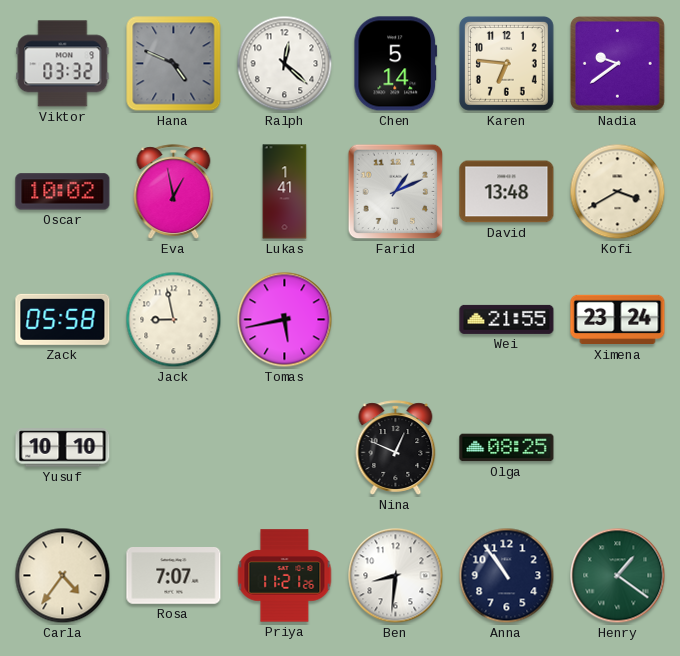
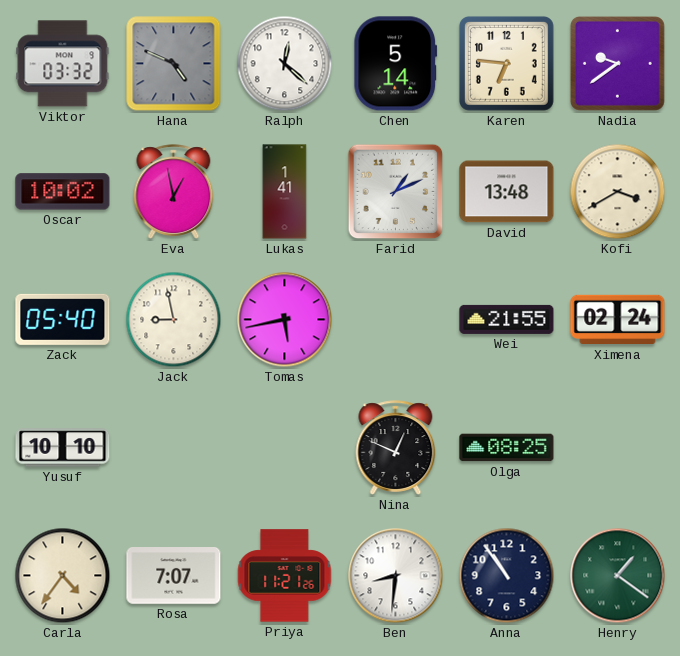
Zack: 05:58 -> 05:40 (63, 319)
Ximena: 23:24 -> 02:24 (618, 320)
